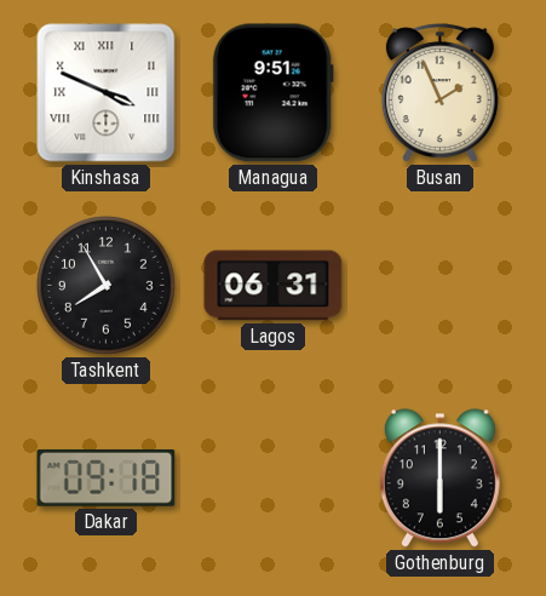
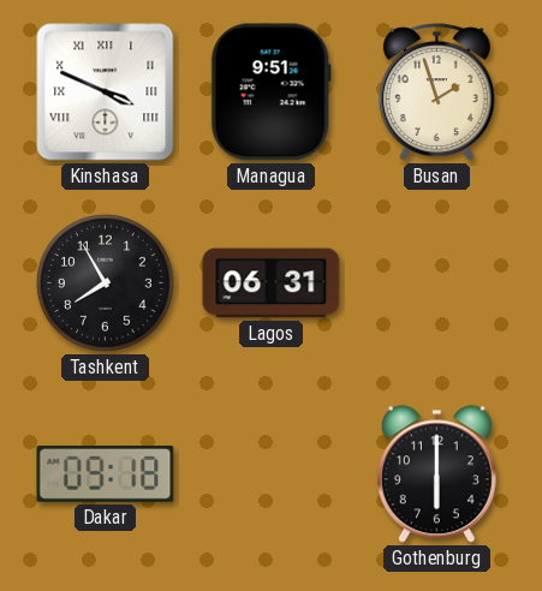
Busan: 1:56 -> 1:57 (436, 92)
